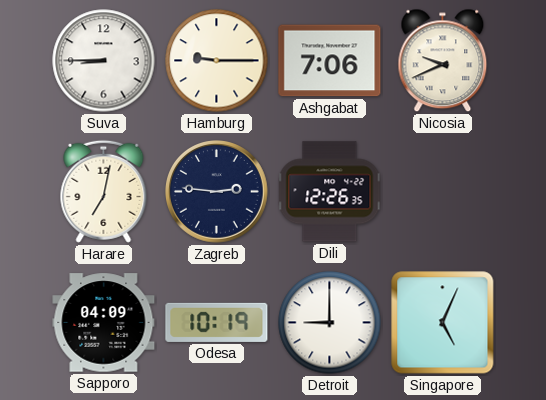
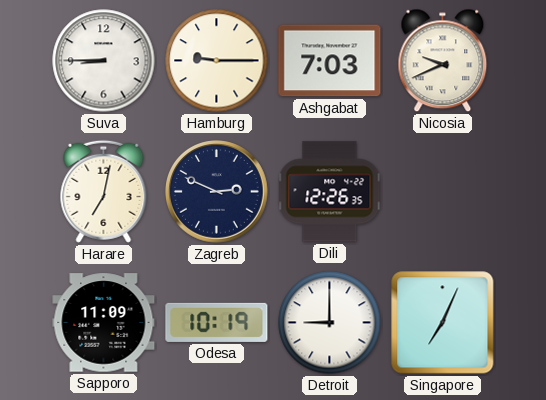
Ashgabat: 7:06 -> 7:03 (330, 61)
Zagreb: 2:46 -> 2:49 (217, 192)
Sapporo: 04:09 -> 11:09 (104, 323)
Singapore: 5:04 -> 7:04 (443, 323)
